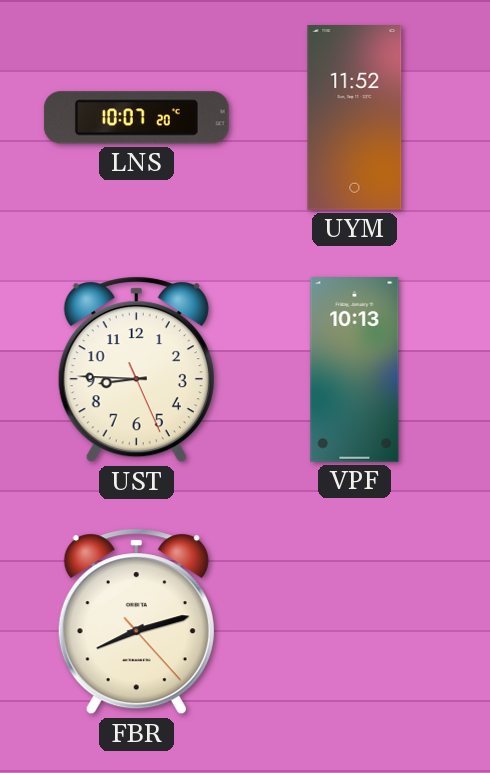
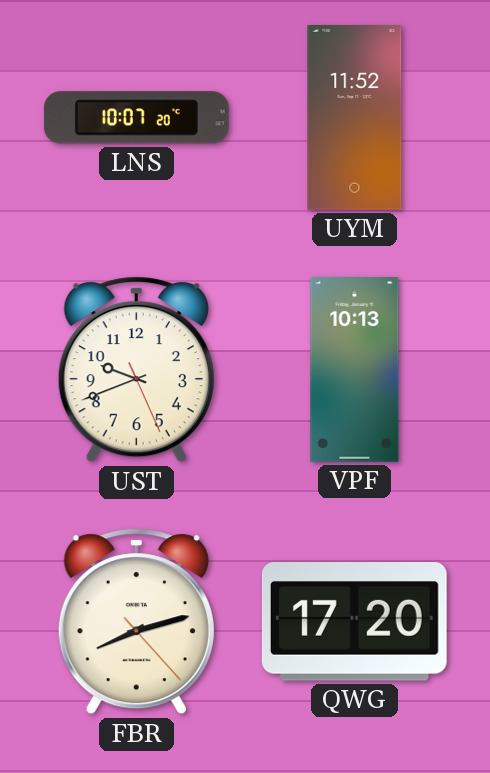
UST: 8:45 -> 9:41 (136, 370)
QWG: none -> 17:20 (354, 622)
